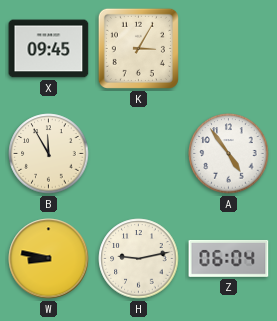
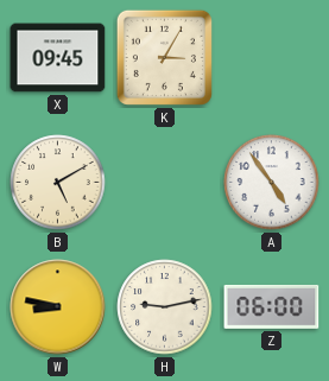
B: 11:55 -> 5:10 (58, 183)
Z: 06:04 -> 06:00 (272, 306)
